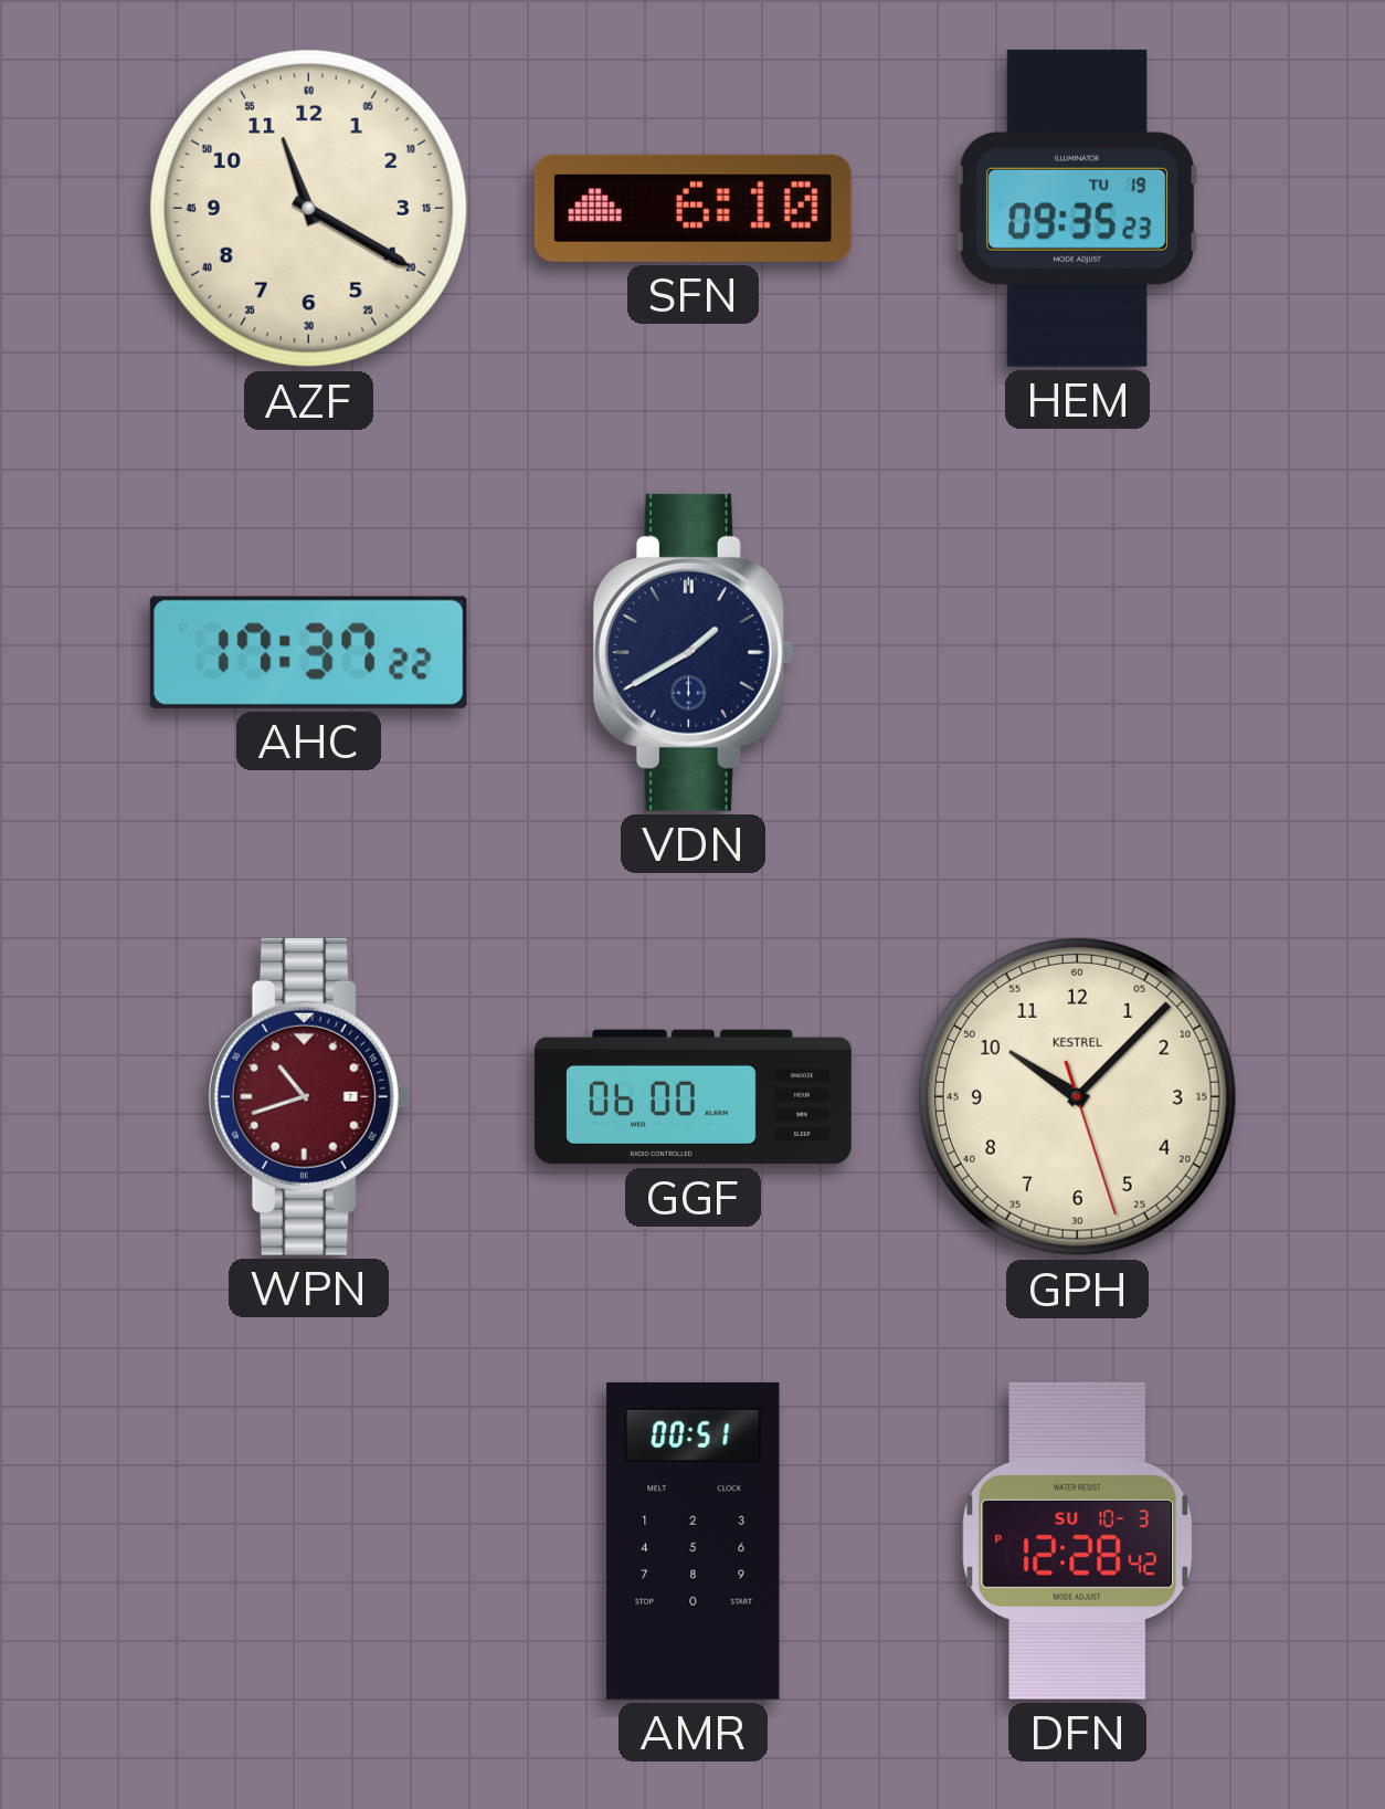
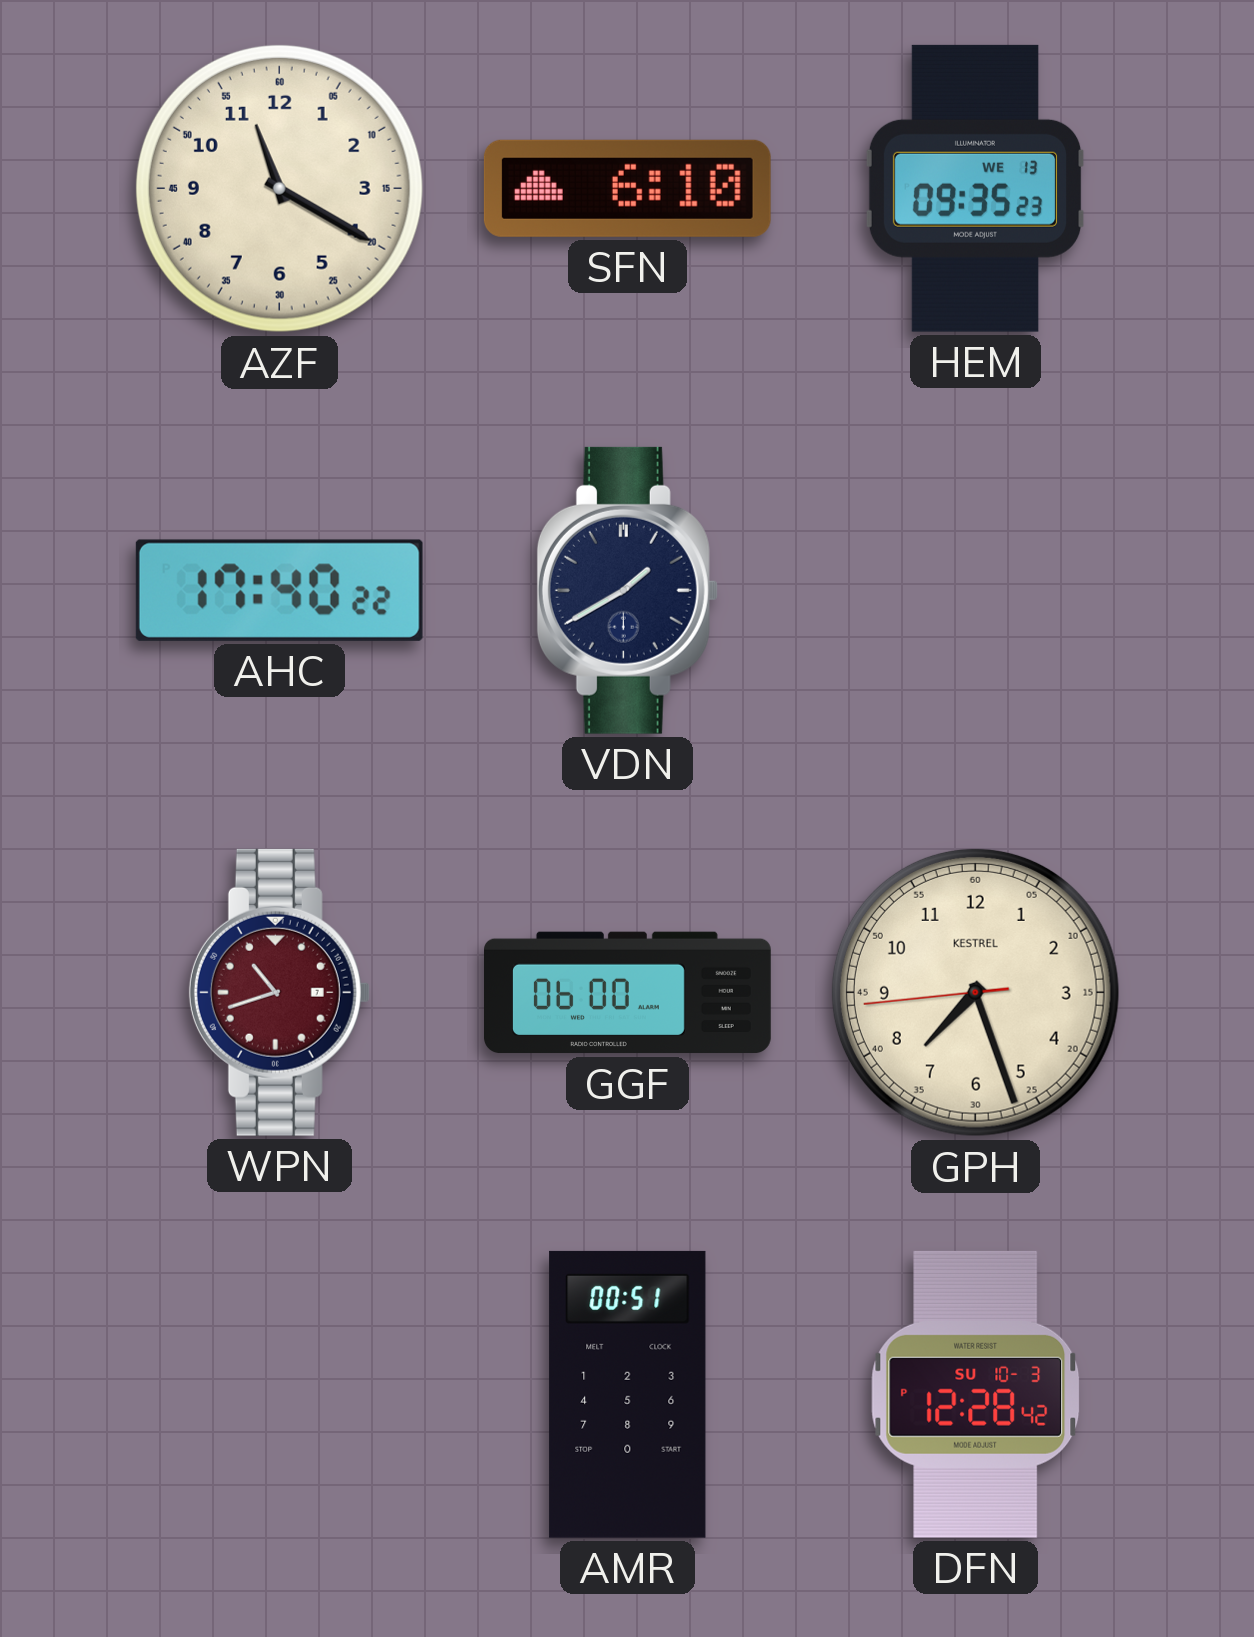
HEM date: TU 19 -> WE 13 (975, 188)
AHC: 17:37 -> 17:40 (279, 590)
GPH: 10:07 -> 7:26 (975, 992)
